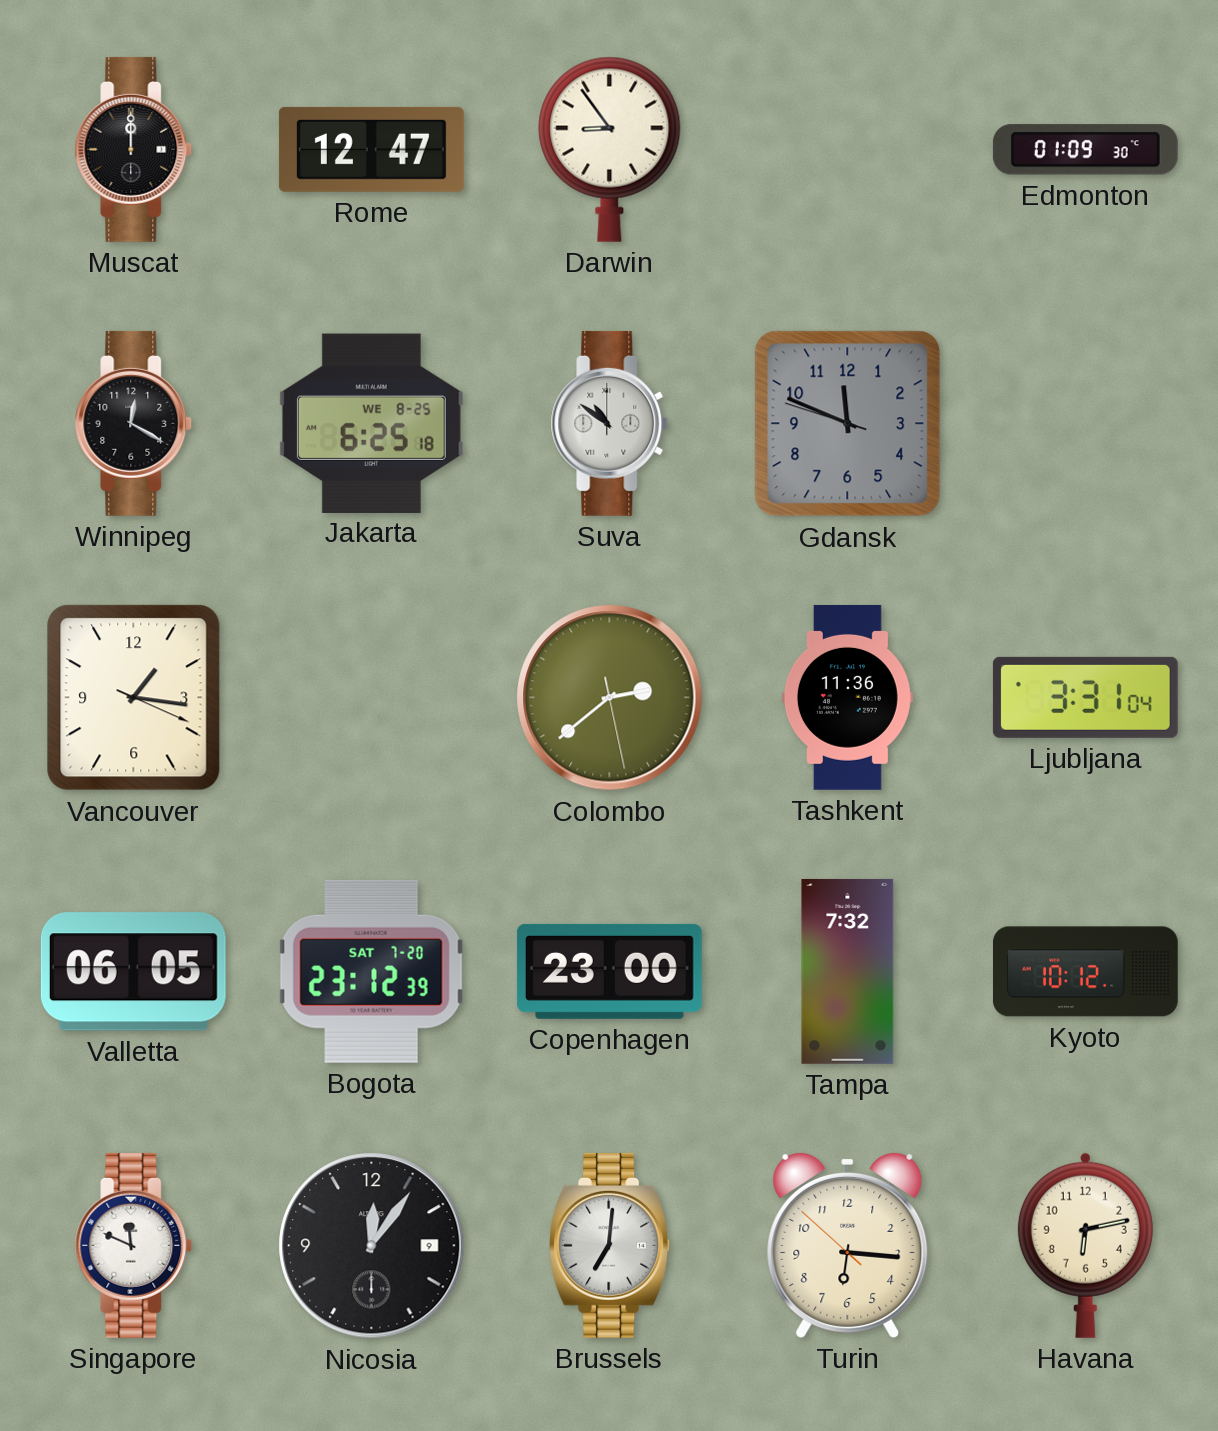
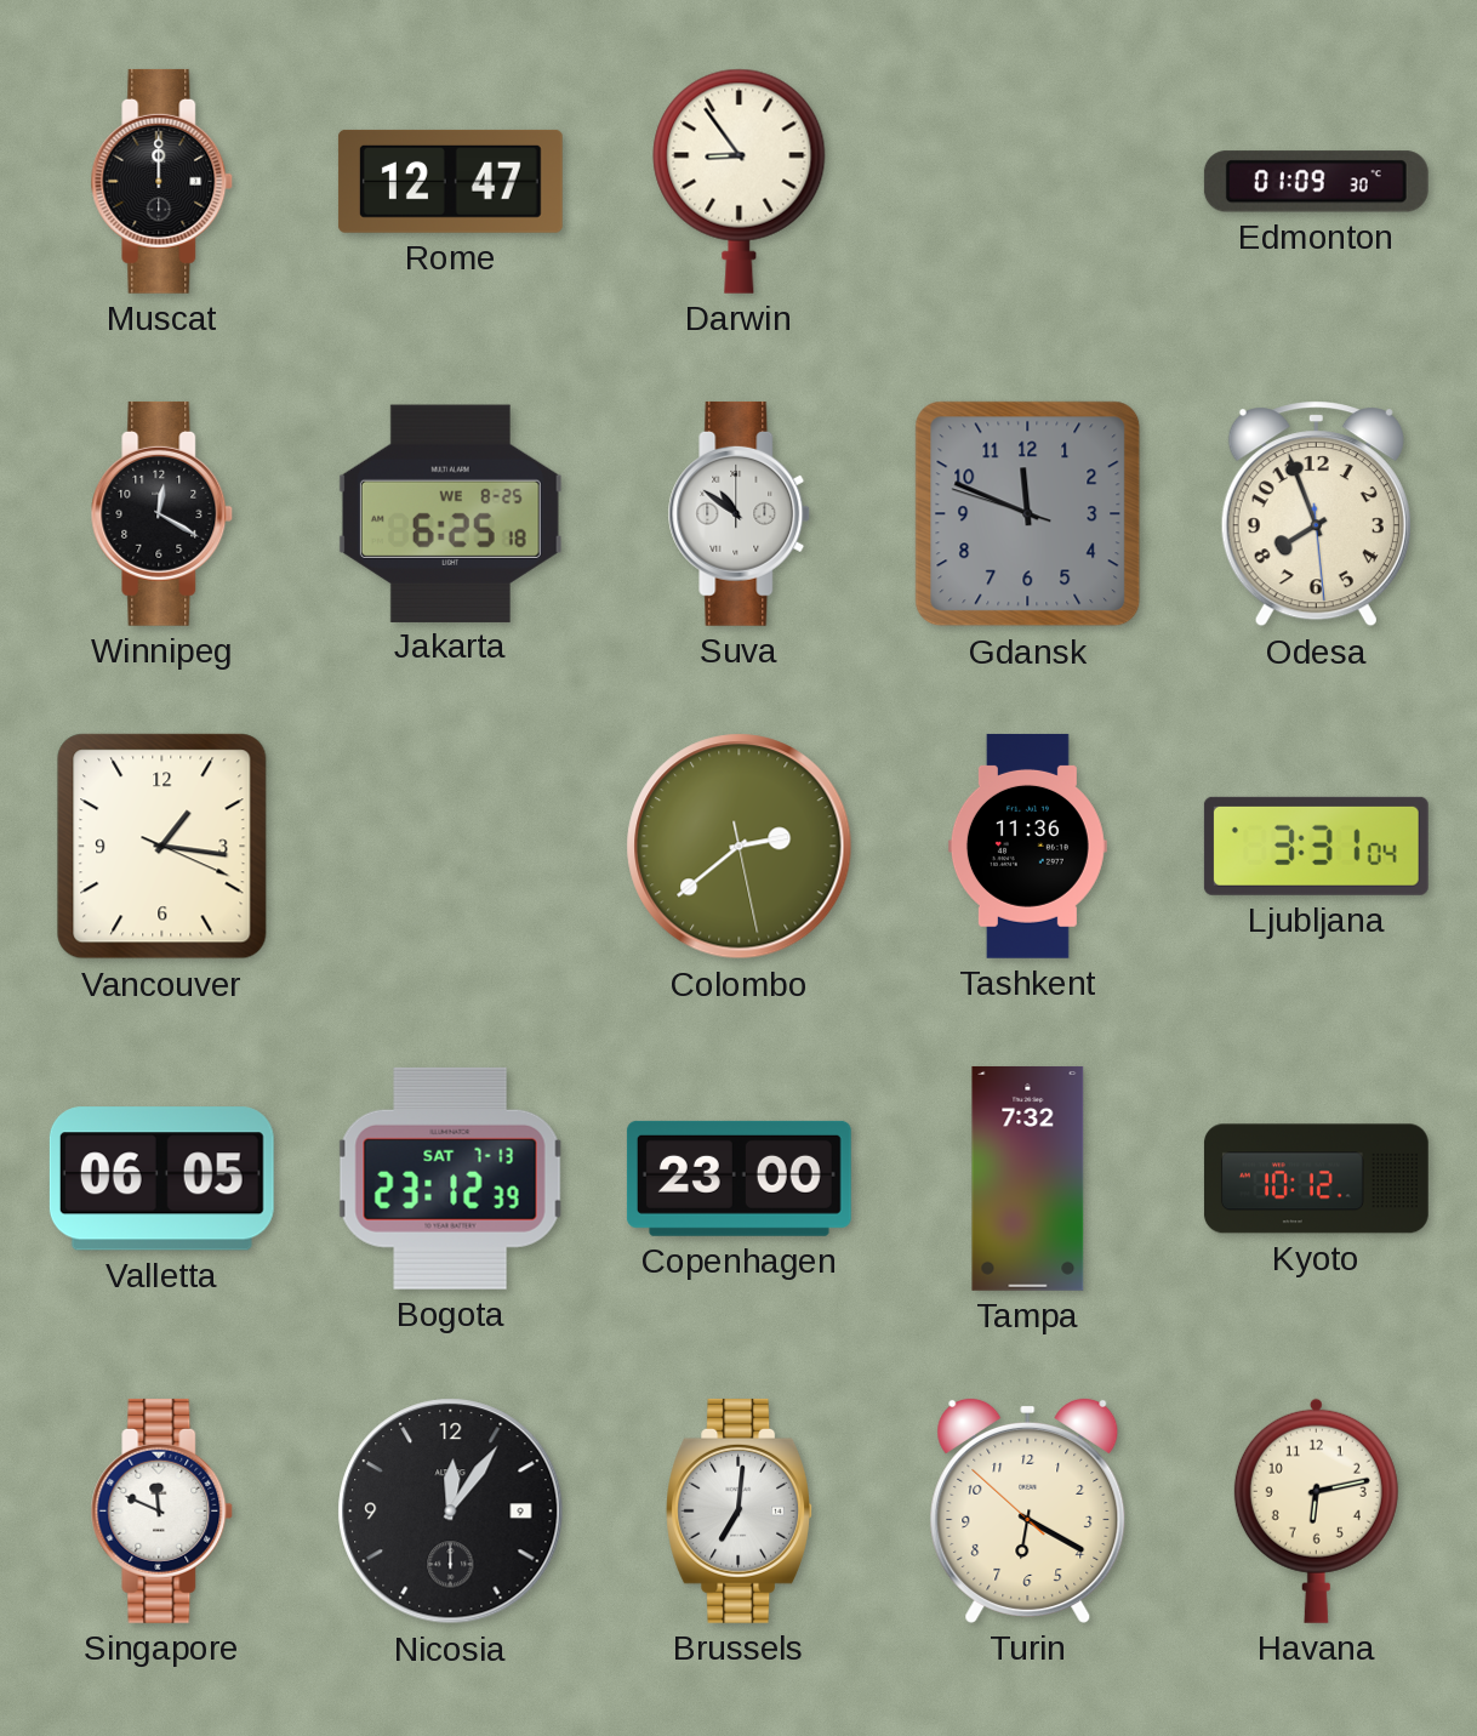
Odesa: none -> 7:56 (1316, 514)
Bogota date: SAT 7-20 -> SAT 7-13 (451, 1178)
Turin: 6:15 -> 6:19 (1028, 1510)
